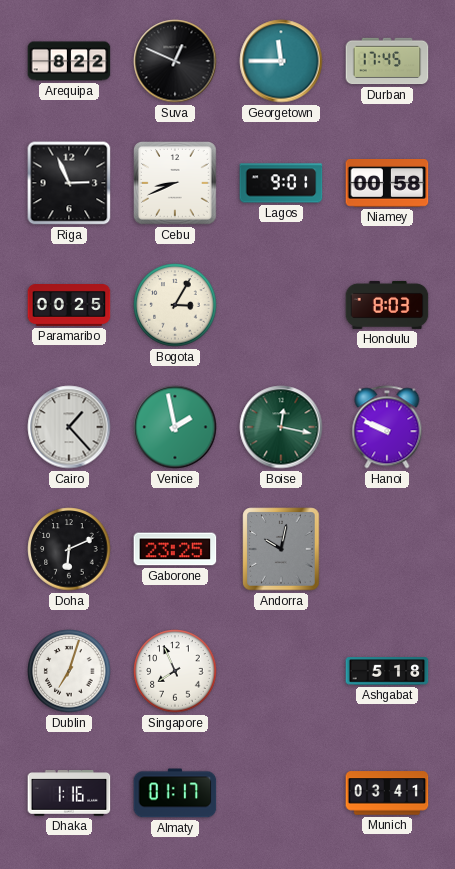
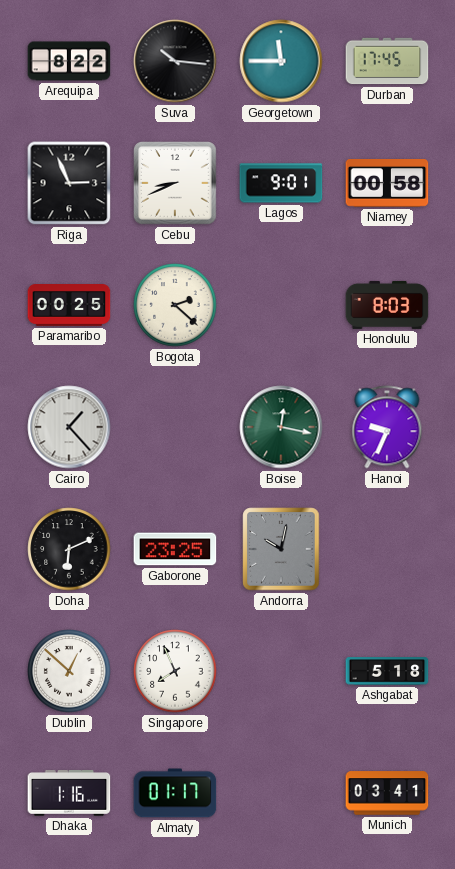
Suva: 12:49 -> 10:16 (175, 61)
Bogota: 3:05 -> 2:22 (175, 305)
Venice: 1:58 -> none (175, 427)
Hanoi: 9:49 -> 9:34 (387, 427)
Dublin: 7:03 -> 12:52 (69, 671)
